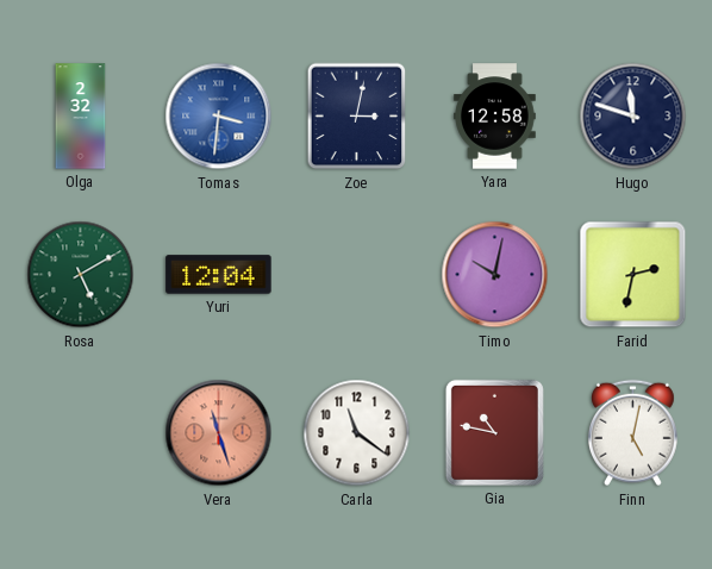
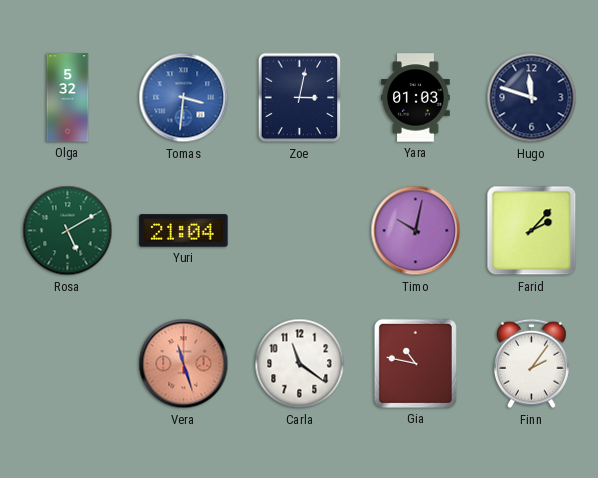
Olga: 2:32 -> 5:32 (68, 98)
Yara: 12:58 -> 01:03 (416, 98)
Yuri: 12:04 -> 21:04 (184, 231)
Farid: 2:32 -> 2:07 (532, 231)
Finn: 5:02 -> 2:06 (531, 364)
